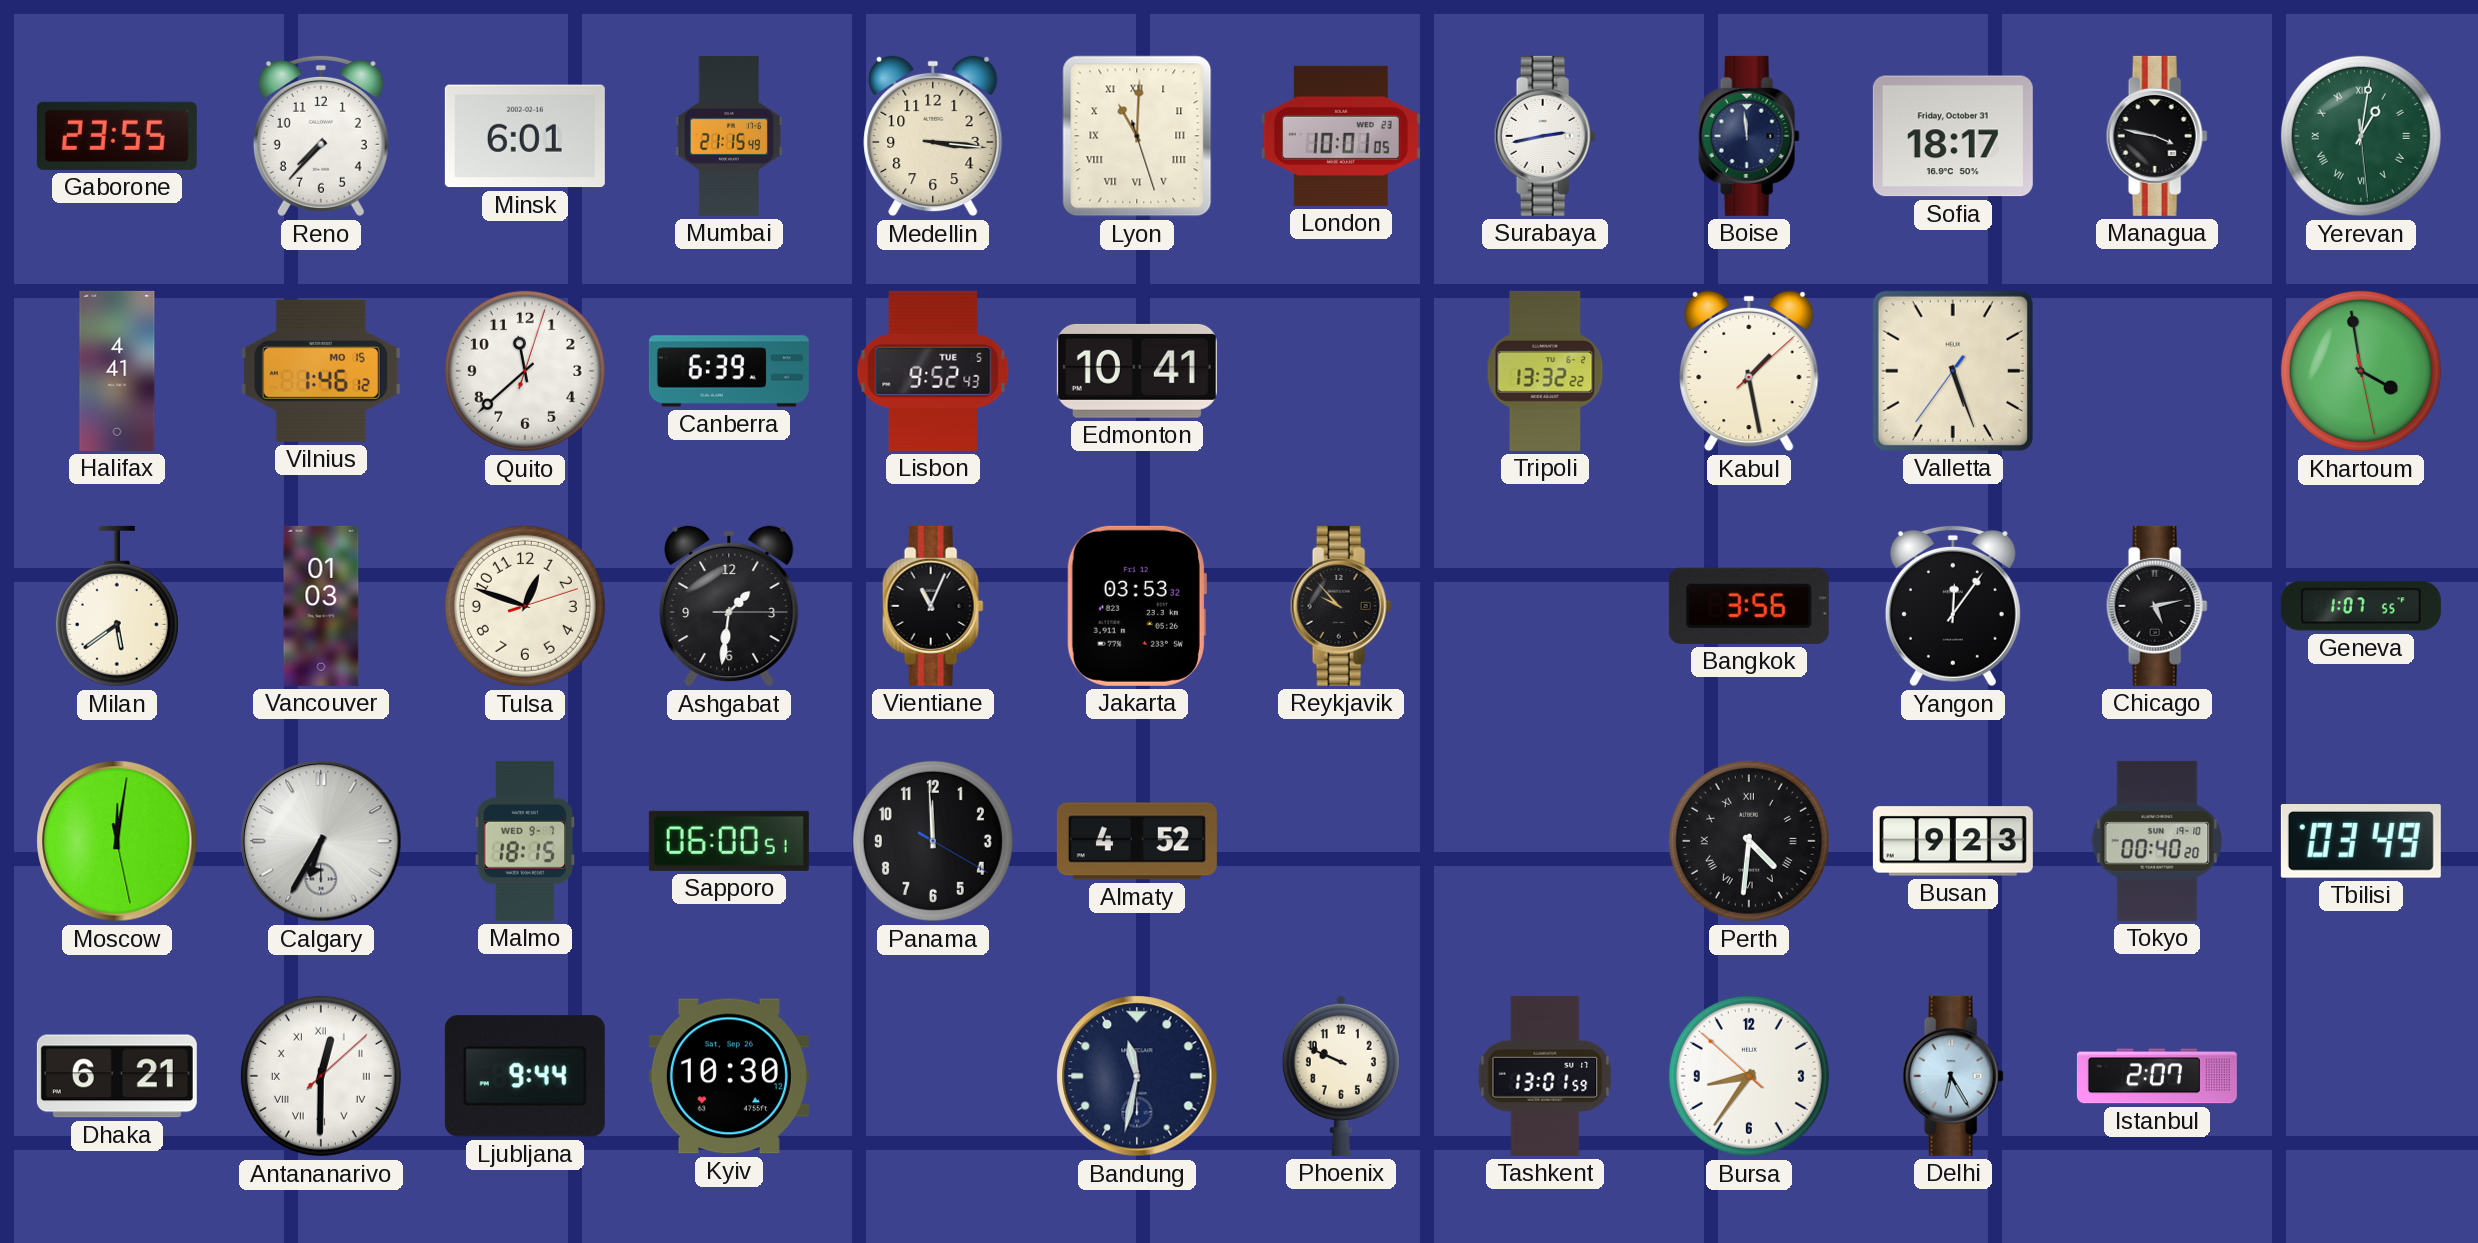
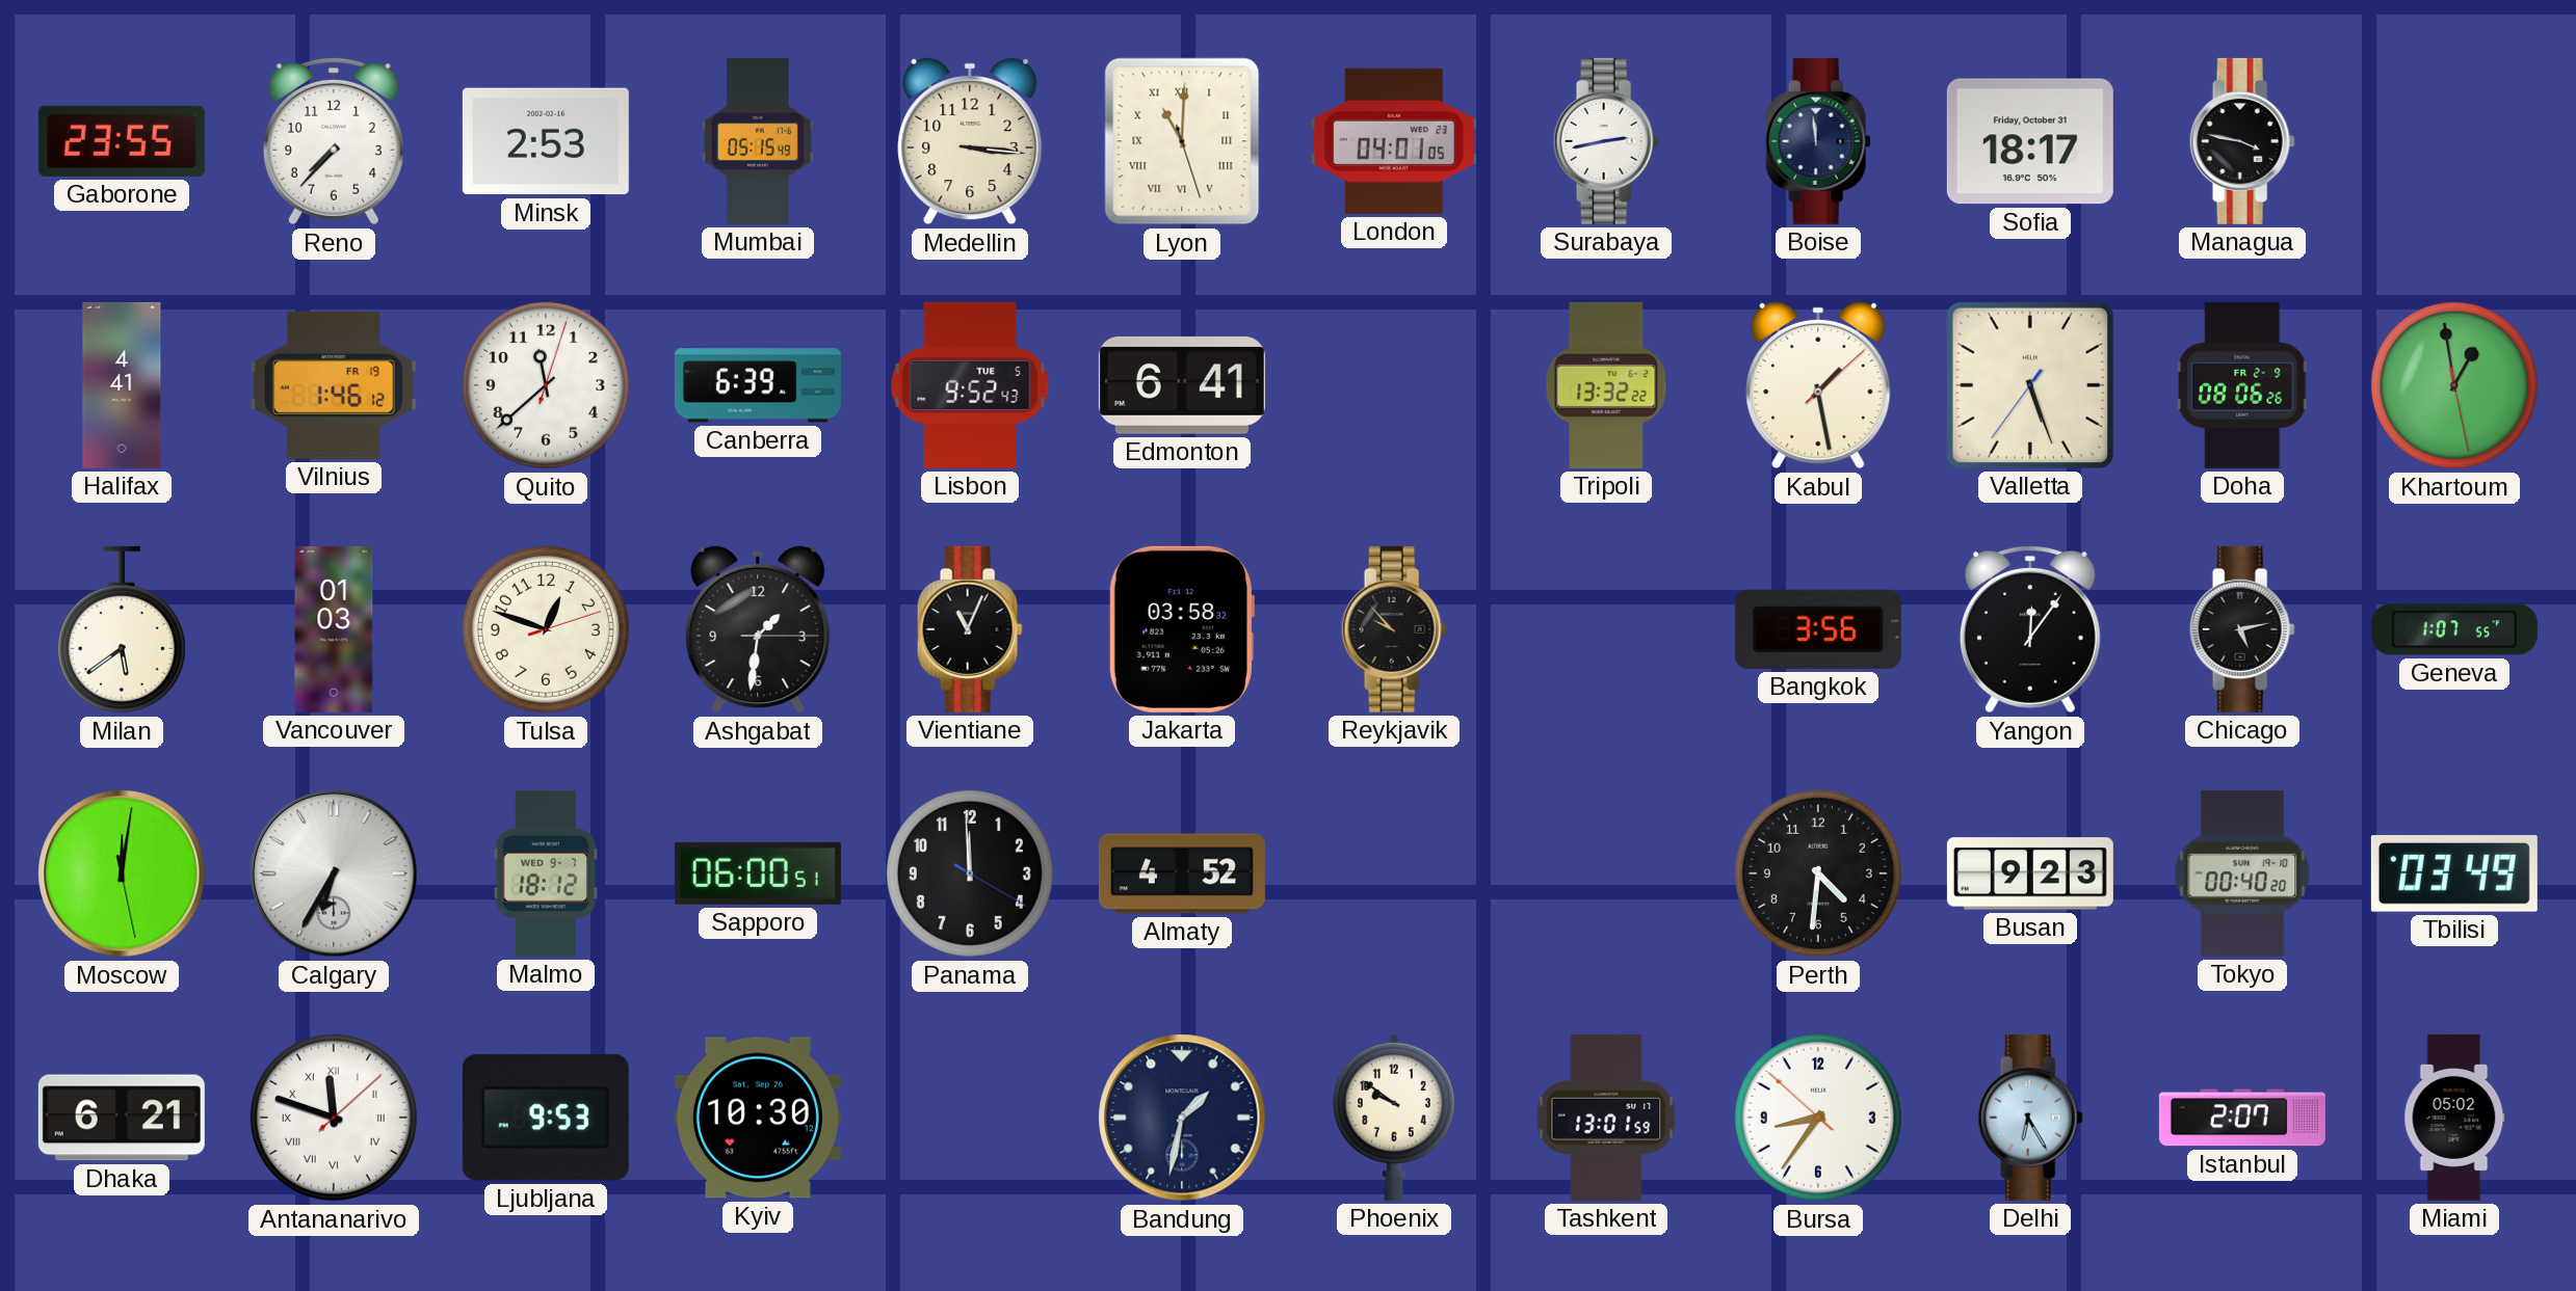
Minsk: 6:01 -> 2:53 (546, 141)
Mumbai: 21:15 -> 05:15 (758, 141)
London: 10:01 -> 04:01 (1394, 141)
Yerevan: 1:01 -> none (2361, 136)
Vilnius date: MO 15 -> FR 19 (334, 385)
Edmonton: 10:41 -> 6:41 (1182, 385)
Doha: none -> 08:06 (2242, 385)
Khartoum: 3:58 -> 12:58 (2454, 385)
Jakarta: 03:53 -> 03:58 (1182, 629)
Malmo: 18:15 -> 18:12 (545, 873)
Perth numerals: Roman -> Arabic (1818, 873)
Antananarivo: 12:30 -> 11:48 (334, 1118)
Ljubljana: 9:44 -> 9:53 (546, 1118)
Bandung: 11:32 -> 1:32 (1182, 1118)
Phoenix: 9:49 -> 9:51 (1394, 1117)
Miami: none -> 05:02 (2454, 1118)
